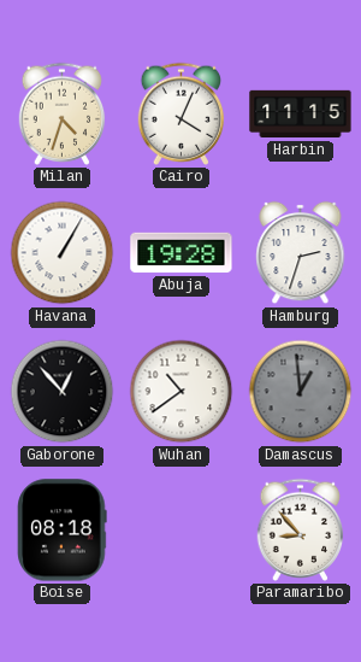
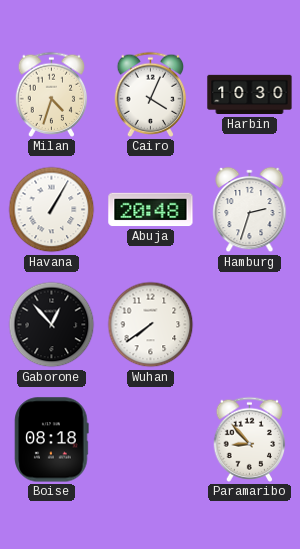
Harbin: 11:15 -> 10:30 (250, 95)
Abuja: 19:28 -> 20:48 (151, 210)
Wuhan: 10:39 -> 7:39 (151, 325)
Damascus: 12:59 -> none (301, 392)
